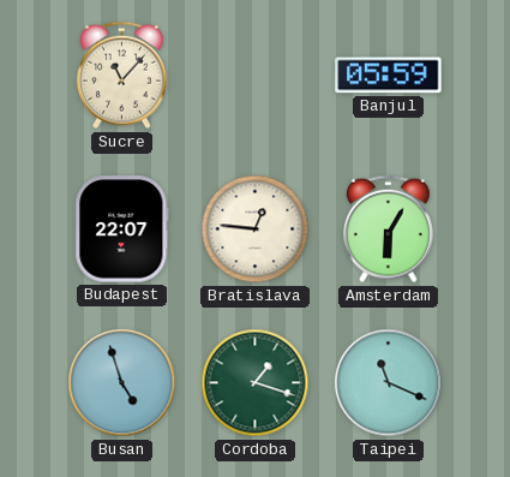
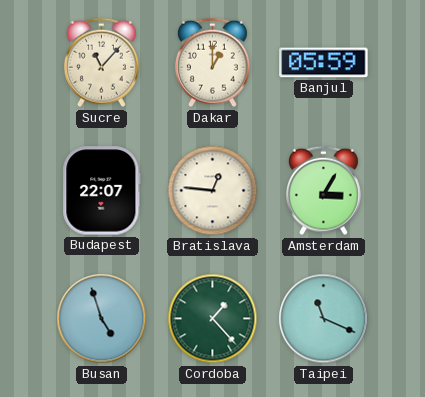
Dakar: none -> 1:00 (212, 63)
Amsterdam: 6:05 -> 3:05 (323, 191)
Cordoba: 1:18 -> 1:23 (213, 319)
